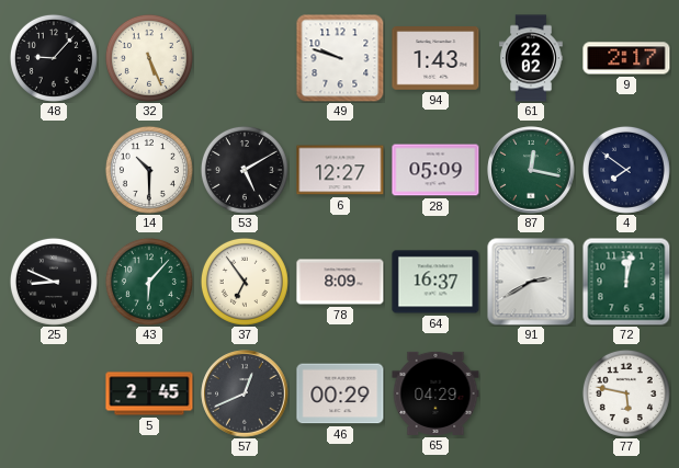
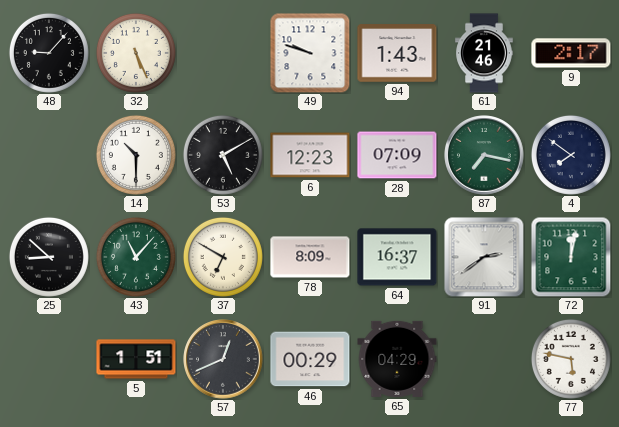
61: 22:02 -> 21:46 (484, 53)
6: 12:27 -> 12:23 (310, 155)
28: 05:09 -> 07:09 (397, 155)
87: 12:17 -> 7:17 (484, 155)
25: 8:49 -> 8:52 (49, 257)
43: 6:07 -> 11:07 (136, 257)
37: 6:54 -> 6:50 (223, 257)
91: 2:40 -> 2:39 (484, 257)
5: 2:45 -> 1:51 (136, 359)
